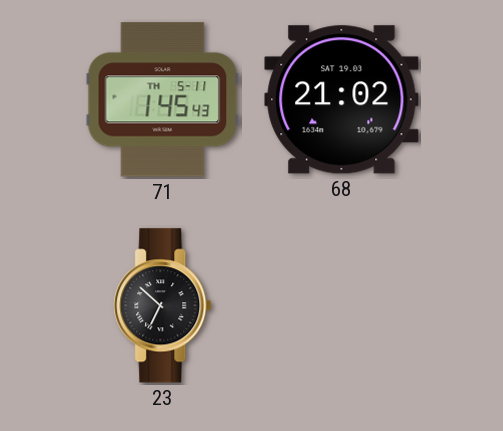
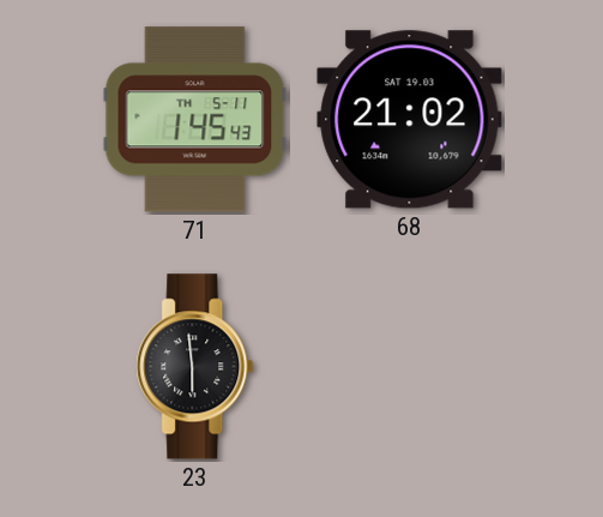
23: 6:52 -> 5:59 (195, 367)
